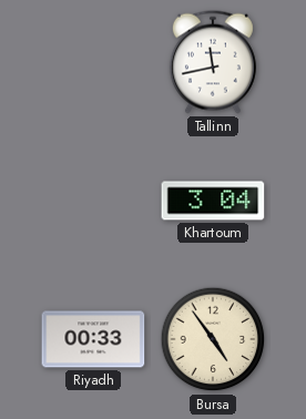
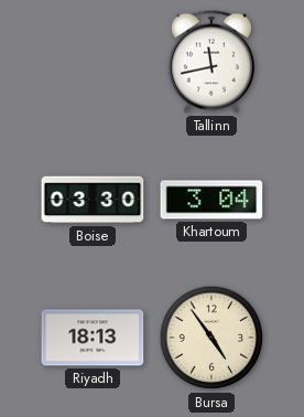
Boise: none -> 03:30 (93, 200)
Riyadh: 00:33 -> 18:13 (93, 338)
